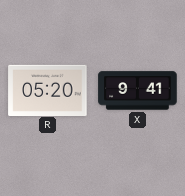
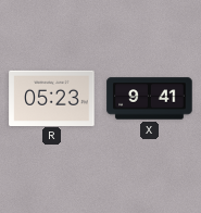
R: 05:20 -> 05:23 (52, 98)
